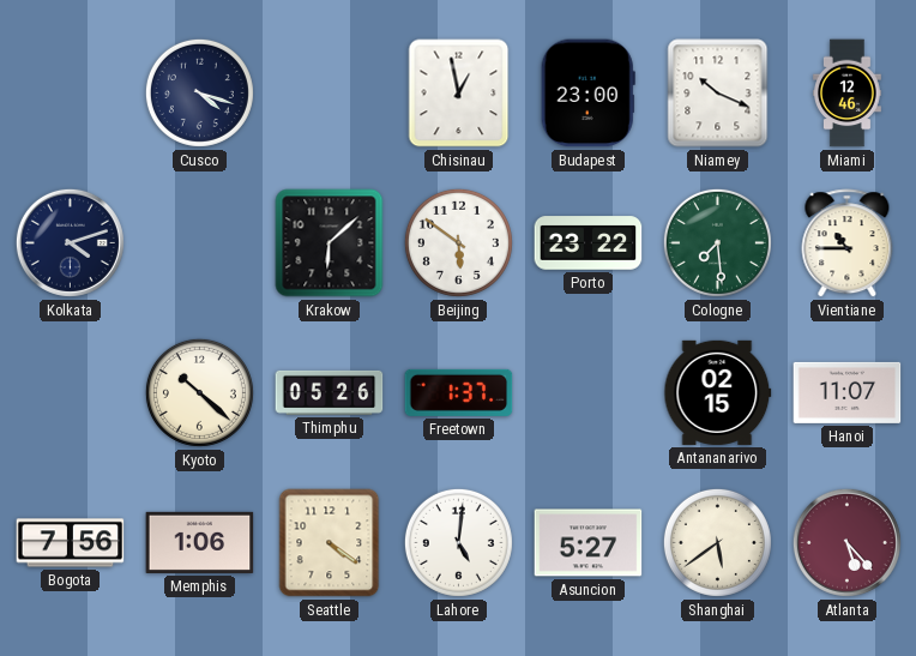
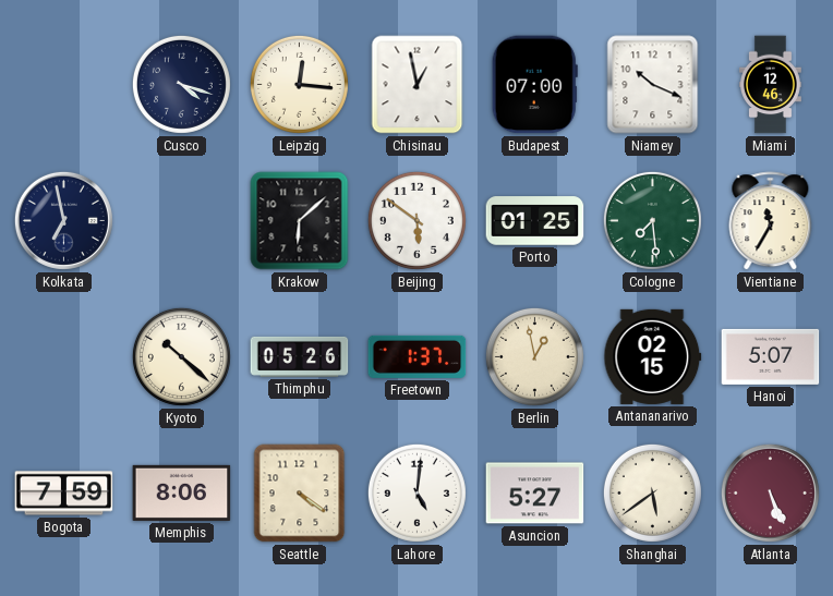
Leipzig: none -> 12:16 (299, 84)
Budapest: 23:00 -> 07:00 (534, 85)
Kolkata: 4:12 -> 6:58 (63, 220)
Porto: 23:22 -> 01:25 (535, 221)
Vientiane: 10:45 -> 11:35 (771, 221)
Berlin: none -> 12:58 (534, 356)
Hanoi: 11:07 -> 5:07 (771, 356)
Bogota: 7:56 -> 7:59 (64, 494)
Memphis: 1:06 -> 8:06 (182, 492)
Atlanta: 5:23 -> 5:26 (770, 492)
